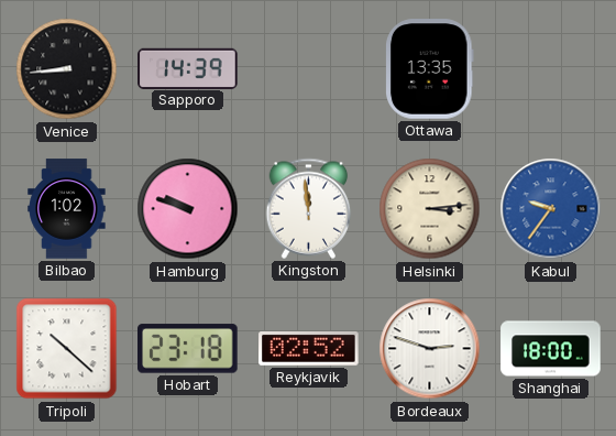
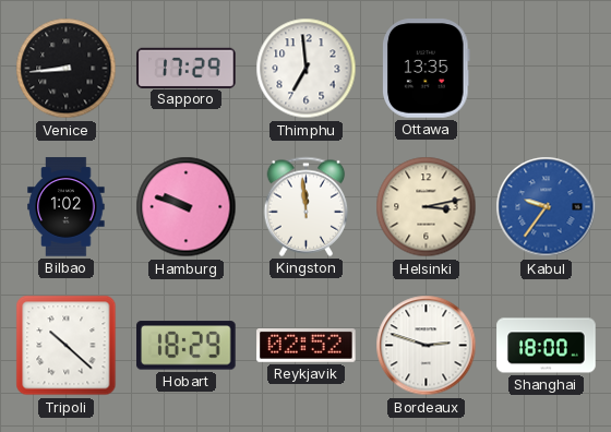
Sapporo: 14:39 -> 17:29 (187, 68)
Thimphu: none -> 6:59 (307, 69)
Helsinki: 3:14 -> 3:13 (427, 207)
Hobart: 23:18 -> 18:29 (187, 346)
